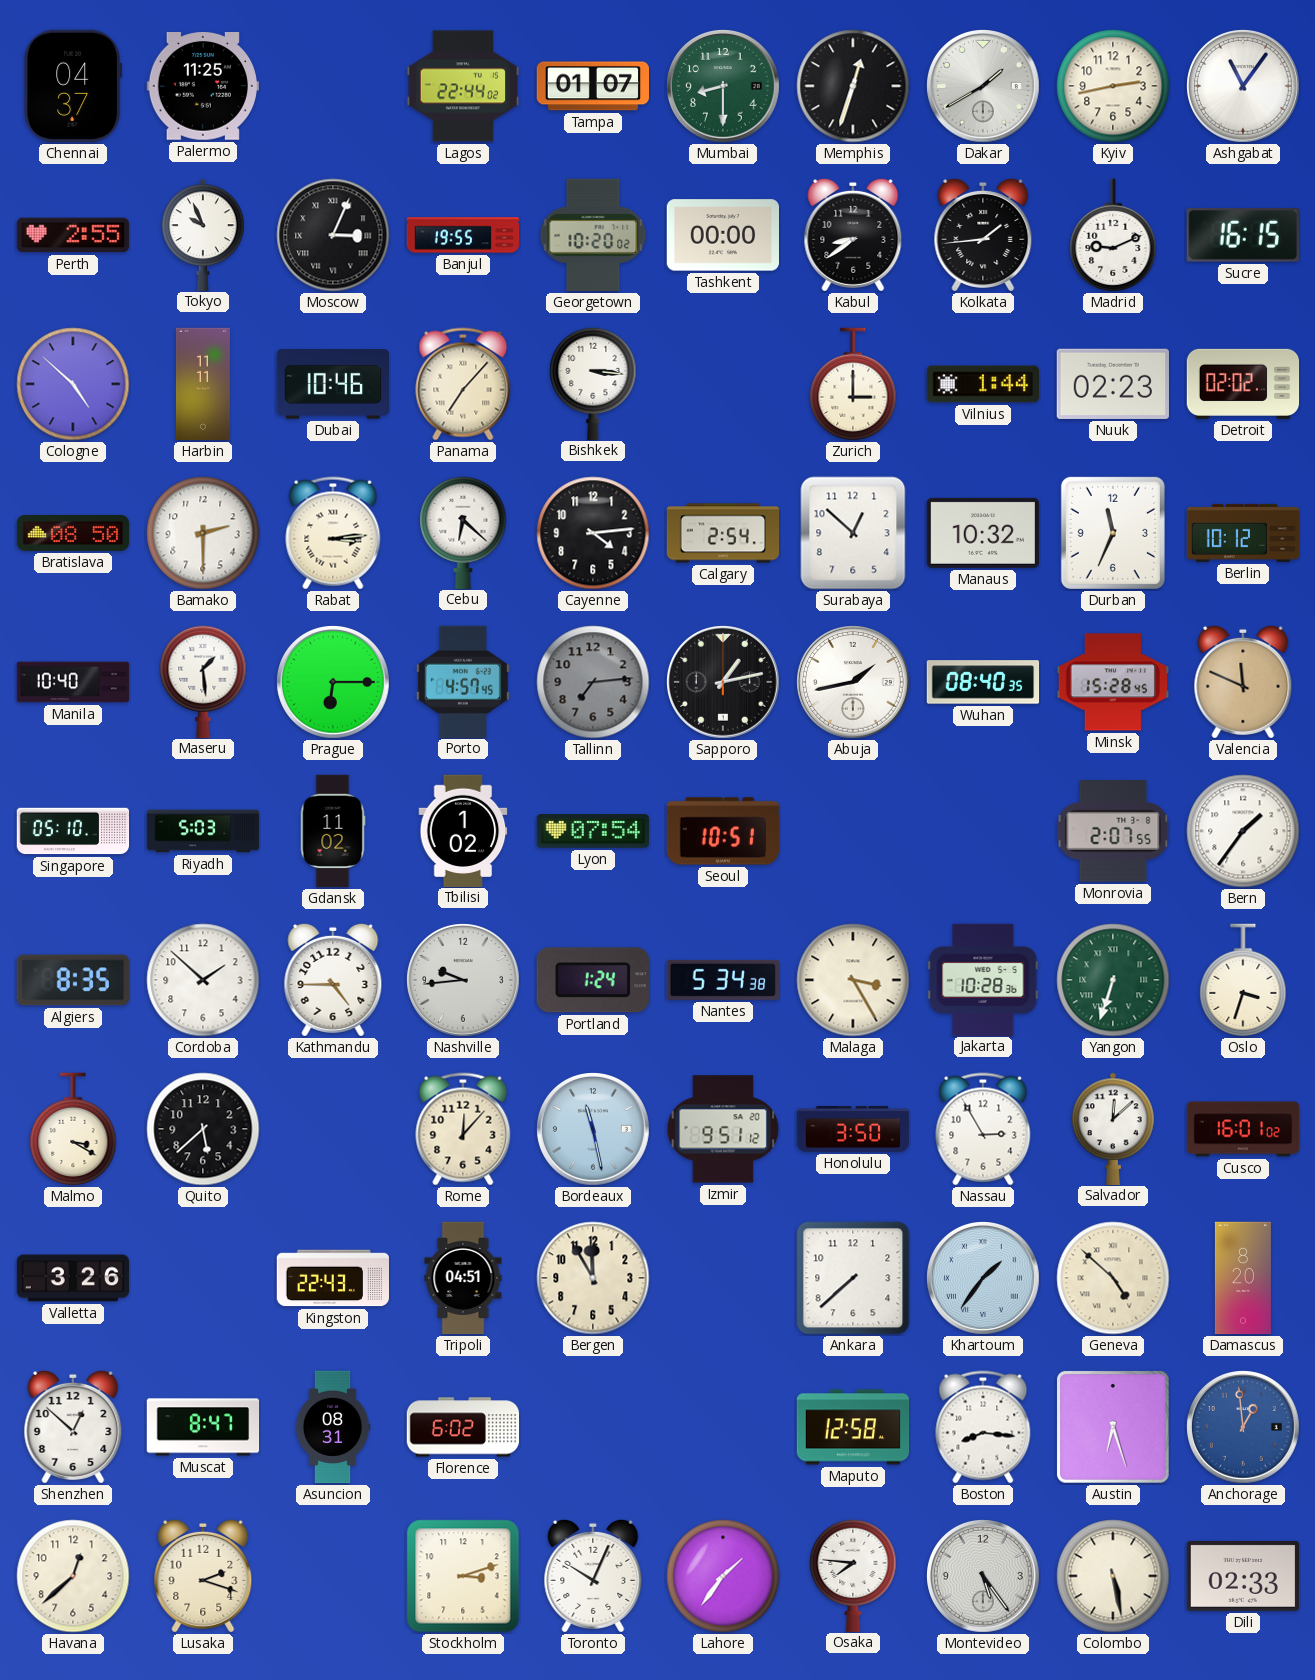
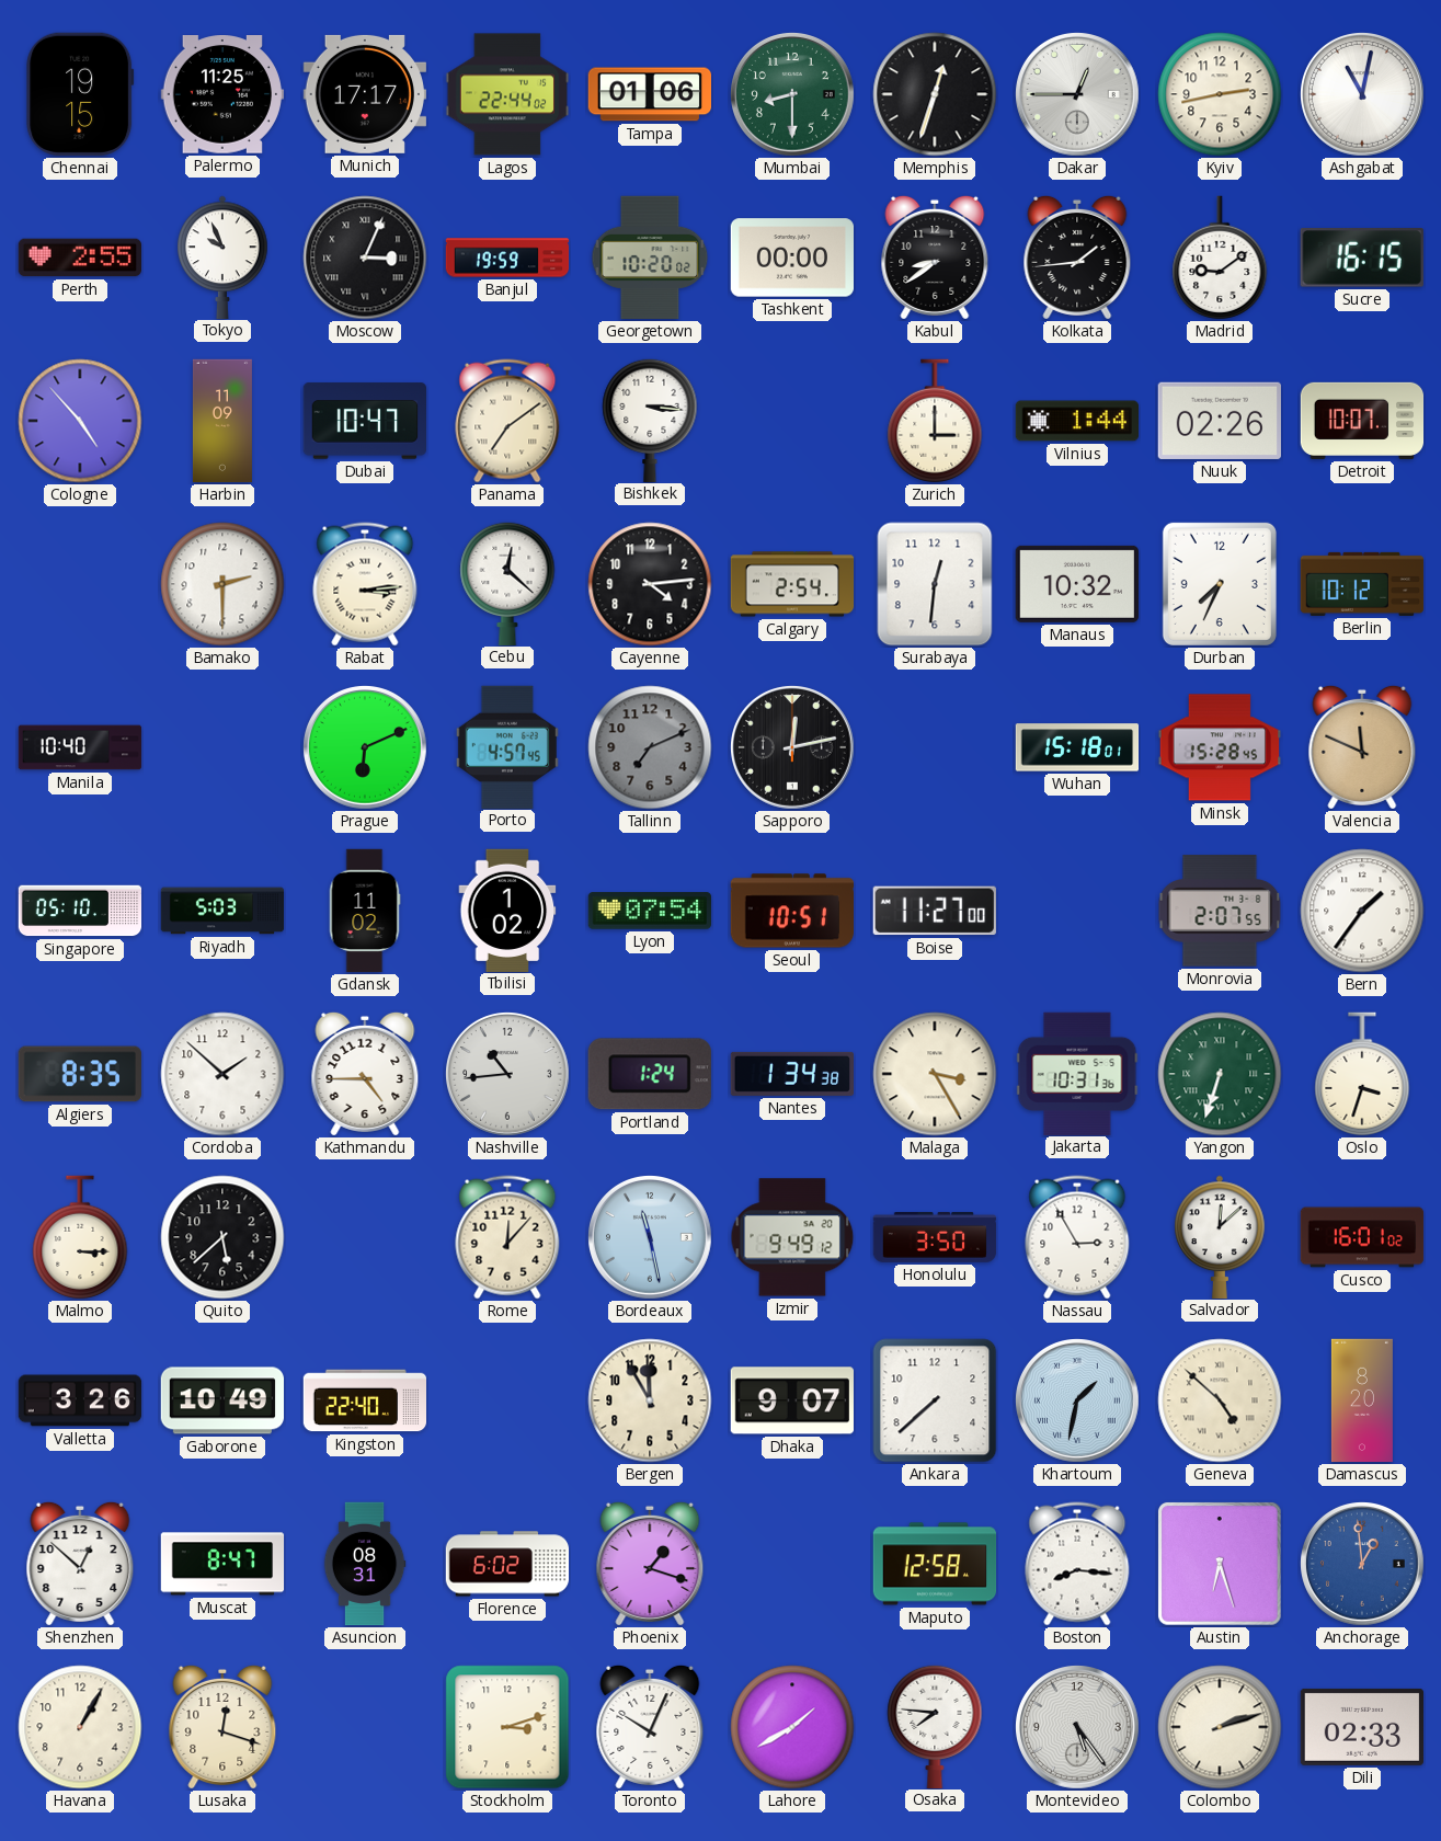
Chennai: 04:37 -> 19:15 (80, 94)
Munich: none -> 17:17 (364, 94)
Tampa: 01:07 -> 01:06 (649, 94)
Dakar: 1:40 -> 12:45 (1078, 95)
Ashgabat: 11:06 -> 11:02 (1363, 95)
Banjul: 19:55 -> 19:59 (507, 258)
Madrid: 9:11 -> 9:09 (1220, 258)
Cologne: 4:52 -> 4:53 (80, 421)
Harbin: 11:11 -> 11:09 (222, 421)
Dubai: 10:46 -> 10:47 (365, 421)
Panama: 7:07 -> 7:09 (507, 421)
Nuuk: 02:23 -> 02:26 (1220, 421)
Detroit: 02:02 -> 10:07 (1362, 421)
Bratislava: 08:50 -> none (73, 533)
Cebu: 6:22 -> 12:22 (507, 583)
Surabaya: 12:52 -> 12:31 (935, 584)
Durban: 11:34 -> 7:34 (1220, 584)
Maseru: 1:29 -> none (203, 681)
Prague: 6:15 -> 6:11 (366, 748)
Tallinn: 7:14 -> 7:11 (650, 747)
Sapporo: 1:13 -> 12:13 (793, 748)
Abuja: 1:43 -> none (854, 683)
Wuhan: 08:40 -> 15:18 (1077, 747)
Boise: none -> 11:27 (935, 911)
Nashville: 9:44 -> 10:44 (508, 1075)
Nantes: 5:34 -> 1:34 (791, 1074)
Jakarta: 10:28 -> 10:31 (1077, 1073)
Malmo: 3:20 -> 3:15 (80, 1237)
Izmir: 9:51 -> 9:49 (792, 1237)
Gaborone: none -> 10:49 (222, 1400)
Kingston: 22:43 -> 22:40 (365, 1400)
Tripoli: 04:51 -> none (463, 1278)
Dhaka: none -> 9:07 (792, 1400)
Khartoum: 1:36 -> 1:32 (1078, 1402)
Phoenix: none -> 1:18 (650, 1564)
Havana: 12:38 -> 1:05 (80, 1727)
Lusaka: 2:18 -> 12:18 (222, 1727)
Lahore: 1:36 -> 1:40 (792, 1727)
Colombo: 5:28 -> 2:12 (1220, 1727)
